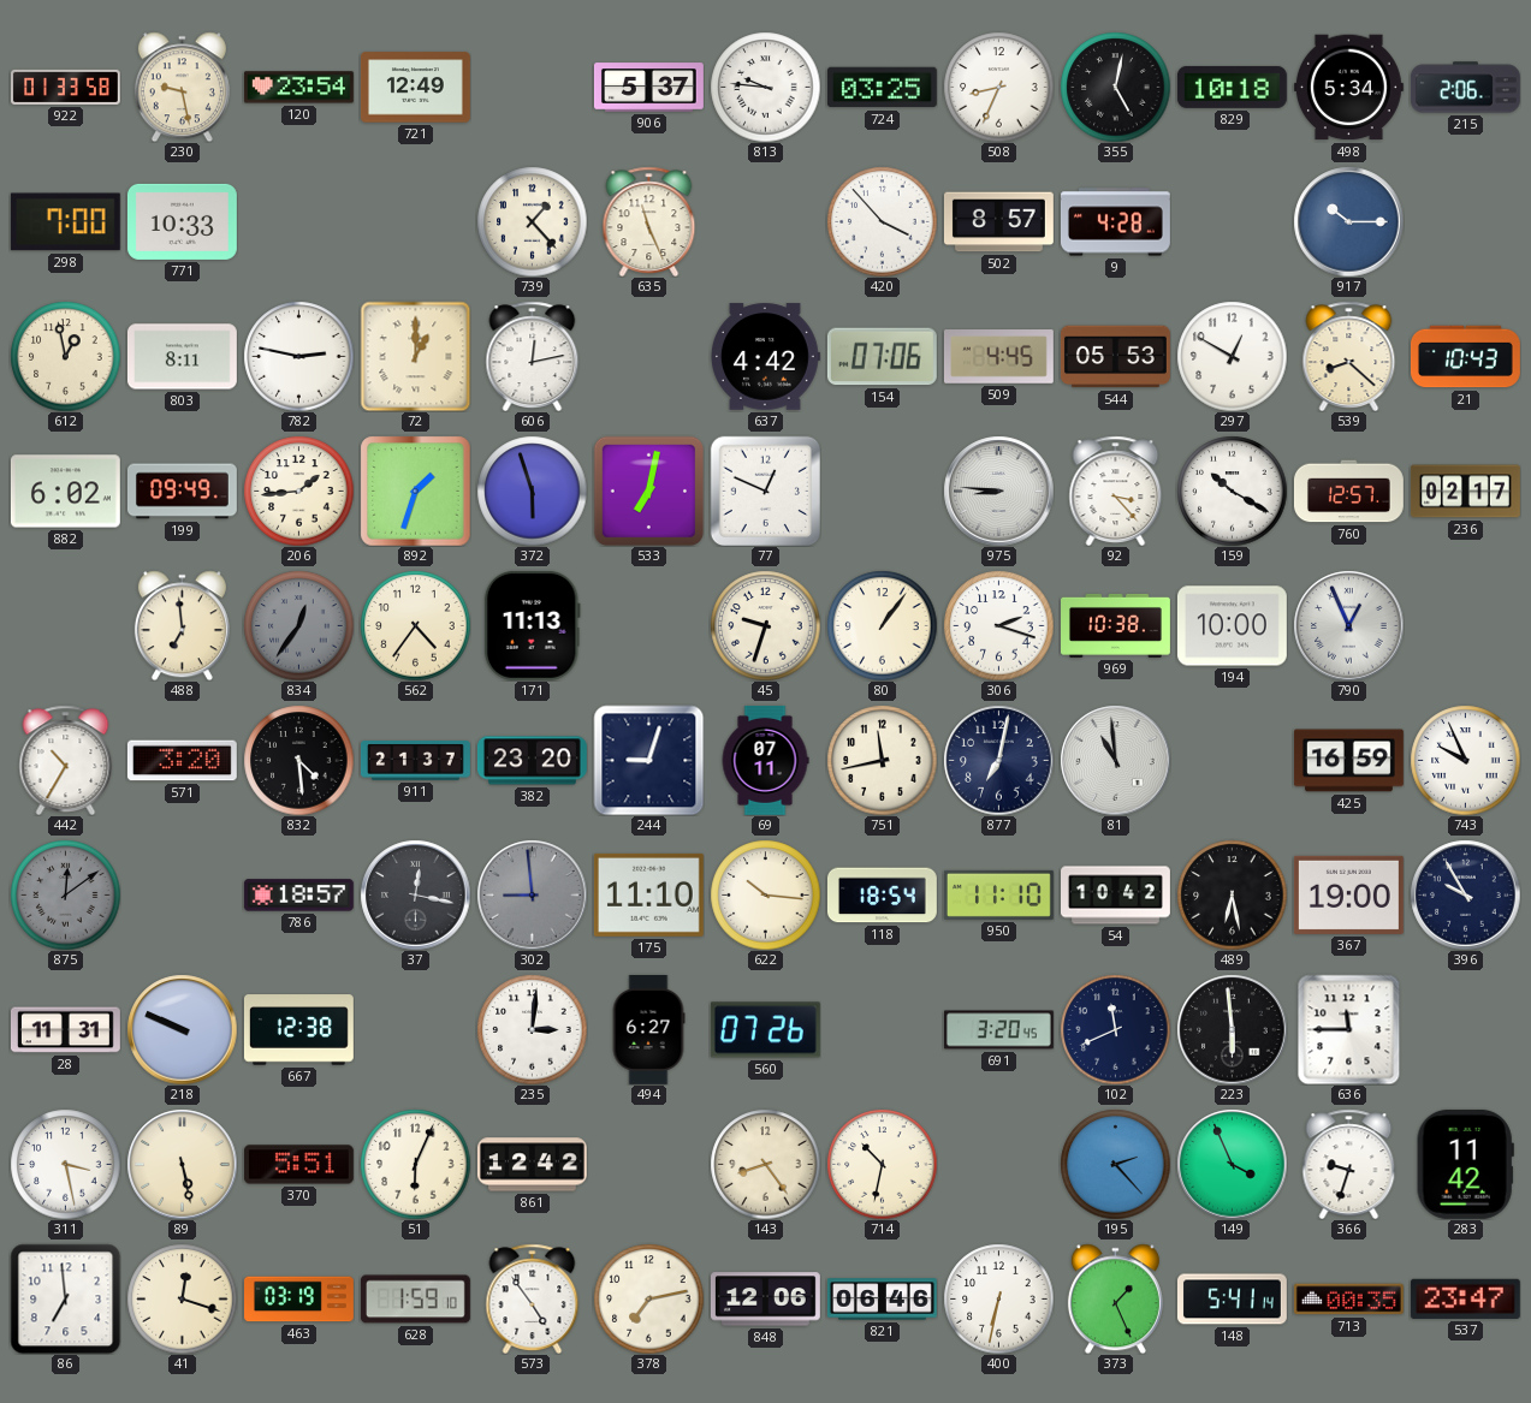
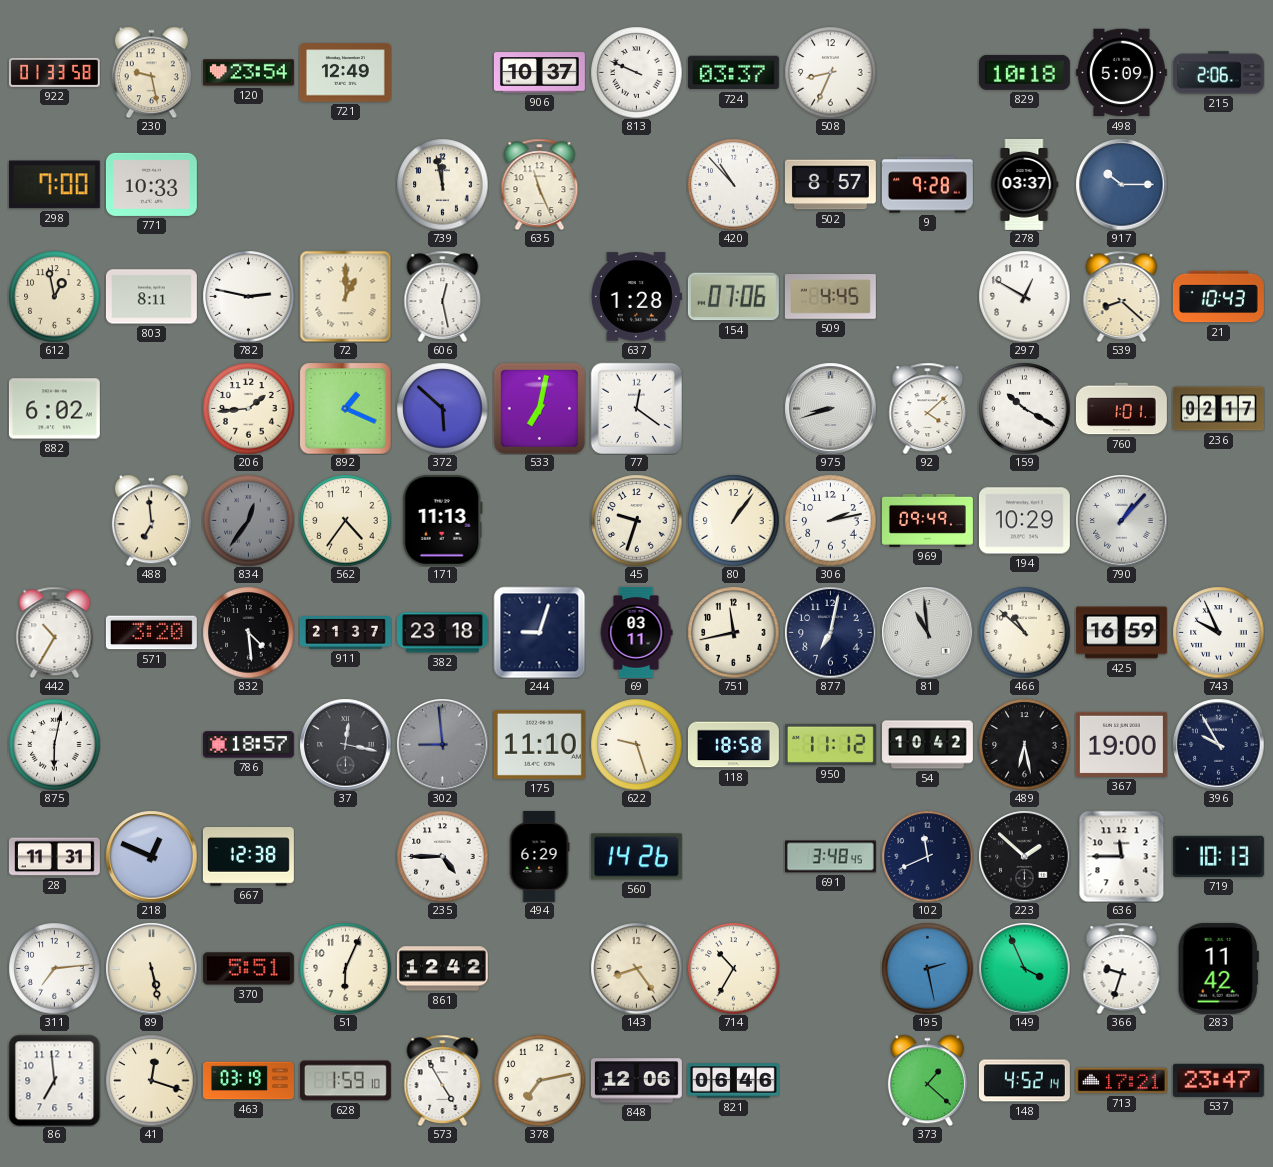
906: 5:37 -> 10:37 (540, 73)
813: 9:46 -> 9:49 (636, 72)
724: 03:25 -> 03:37 (733, 73)
355: 5:02 -> none (1115, 87)
498: 5:34 -> 5:09 (1121, 73)
739: 1:23 -> 11:58 (442, 184)
420: 3:53 -> 10:53 (733, 184)
9: 4:28 -> 9:28 (927, 185)
278: none -> 03:37 (1024, 184)
606: 12:13 -> 12:28 (443, 296)
637: 4:42 -> 1:28 (636, 297)
544: 05:53 -> none (1115, 357)
199: 09:49 -> none (182, 492)
892: 1:33 -> 1:19 (345, 408)
372: 5:57 -> 5:52 (442, 408)
77: 12:49 -> 12:21 (636, 408)
975: 8:46 -> 8:42 (830, 408)
92: 3:23 -> 4:08 (928, 408)
760: 12:57 -> 1:01 (1121, 409)
306: 2:18 -> 2:13 (830, 520)
969: 10:38 -> 09:49 (928, 520)
194: 10:00 -> 10:29 (1024, 521)
790: 12:56 -> 1:07 (1121, 520)
382: 23:20 -> 23:18 (442, 633)
69: 07:11 -> 03:11 (636, 632)
466: none -> 10:52 (1024, 632)
875: 12:09 -> 6:02 (54, 744)
875 dial: grey -> white (54, 744)
622: 10:16 -> 9:27 (636, 744)
118: 18:54 -> 18:58 (733, 745)
950: 11:10 -> 11:12 (830, 744)
218: 9:49 -> 12:49 (151, 856)
235: 3:01 -> 4:45 (442, 856)
494: 6:27 -> 6:29 (539, 856)
560: 07:26 -> 14:26 (636, 857)
691: 3:20 -> 3:48 (830, 857)
223: 5:59 -> 1:52 (1024, 856)
719: none -> 10:13 (1218, 856)
311: 3:28 -> 7:14 (54, 968)
714: 10:32 -> 10:35 (733, 968)
195: 2:23 -> 2:28 (927, 968)
573: 4:54 -> 4:55 (443, 1080)
400: 6:32 -> none (998, 1298)
373: 1:26 -> 1:22 (927, 1080)
148: 5:41 -> 4:52 (1024, 1081)
713: 00:35 -> 17:21 (1121, 1081)
